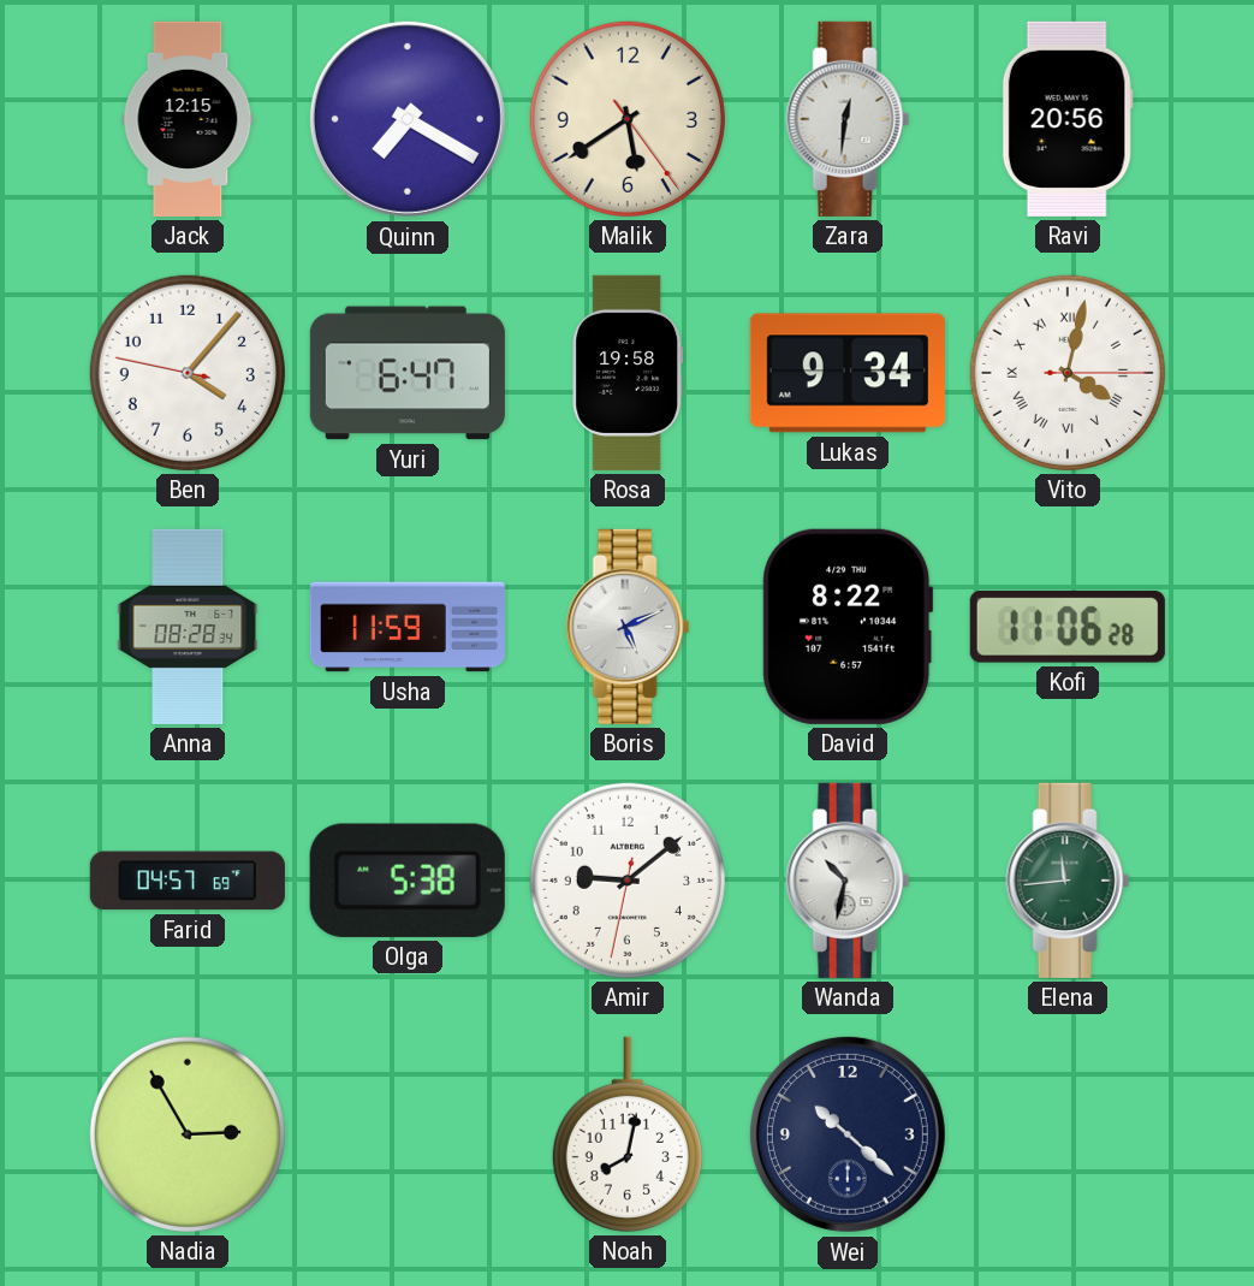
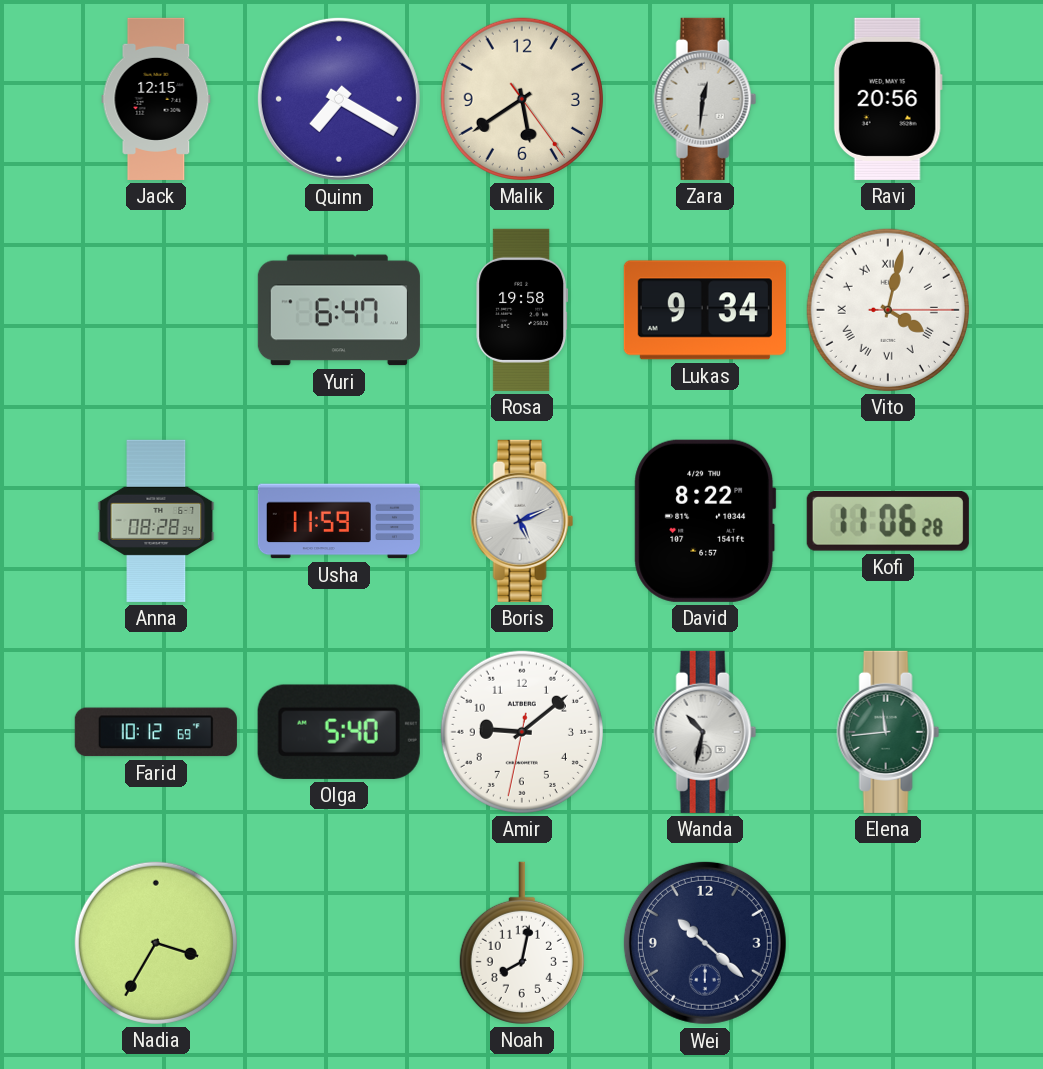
Ben: 4:06 -> none (188, 373)
Farid: 04:57 -> 10:12 (156, 732)
Olga: 5:38 -> 5:40 (339, 732)
Nadia: 2:55 -> 3:35 (156, 943)
